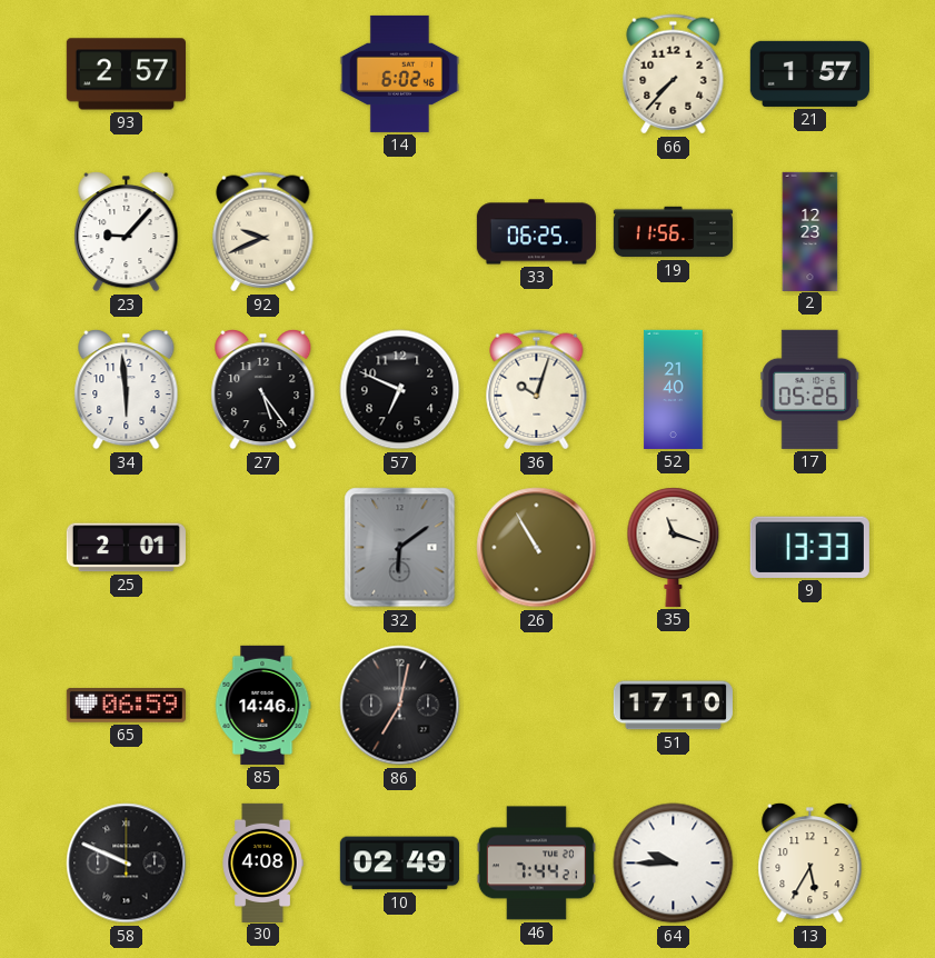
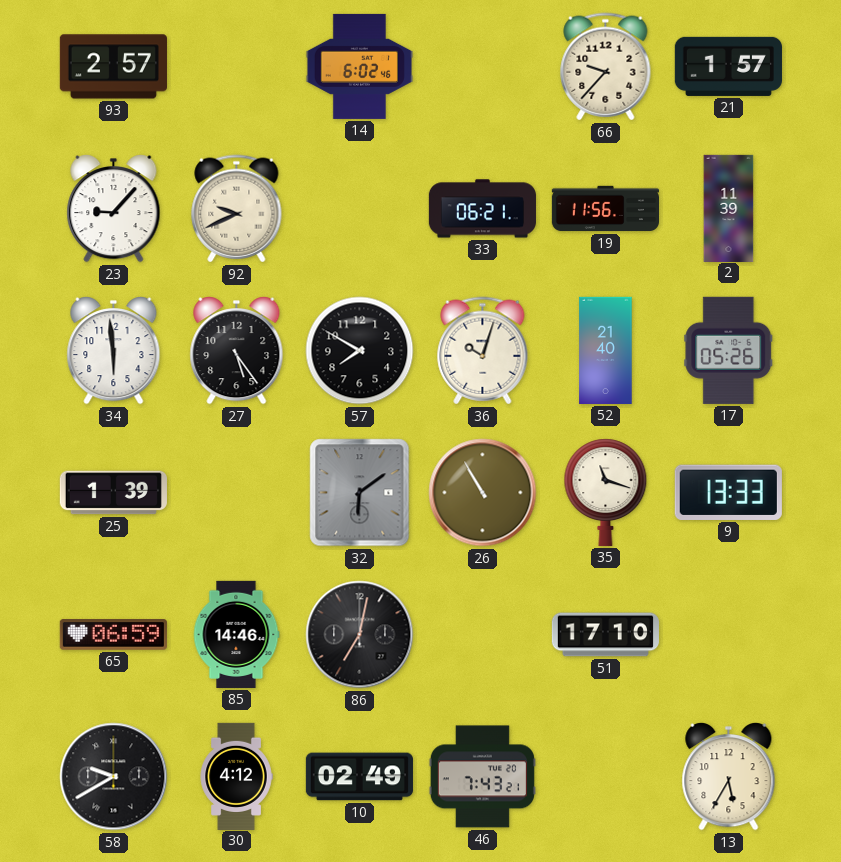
66: 7:37 -> 9:37 (606, 67)
33: 06:25 -> 06:21 (482, 209)
2: 12:23 -> 11:39 (729, 208)
57: 6:49 -> 7:50 (360, 351)
25: 2:01 -> 1:39 (113, 493)
58: 9:49 -> 9:40 (114, 777)
30: 4:08 -> 4:12 (236, 776)
46: 7:44 -> 7:43 (482, 777)
64: 9:45 -> none (674, 864)
